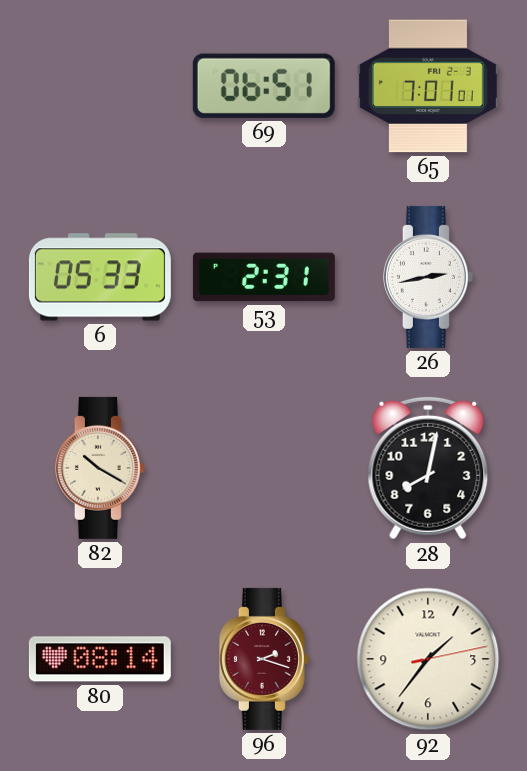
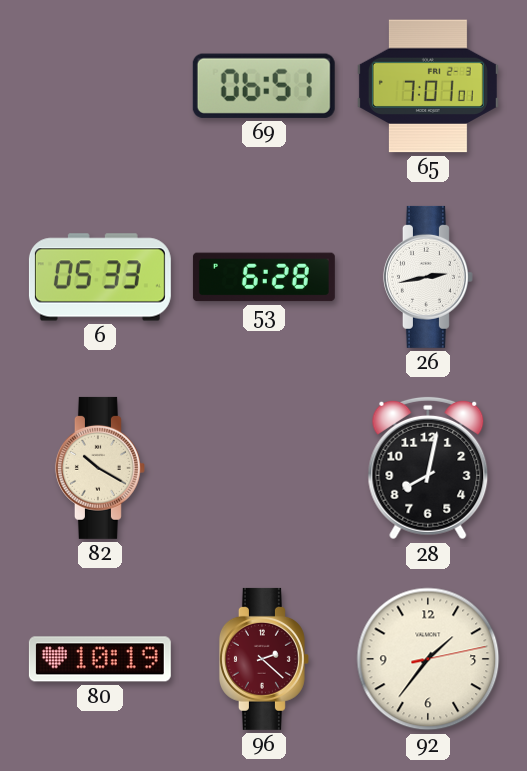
53: 2:31 -> 6:28 (264, 277)
80: 08:14 -> 10:19 (100, 659)
96: 2:18 -> 2:22 (264, 659)
